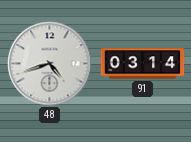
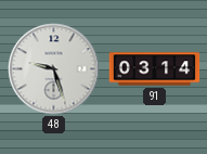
48: 4:42 -> 9:27 (54, 69)
